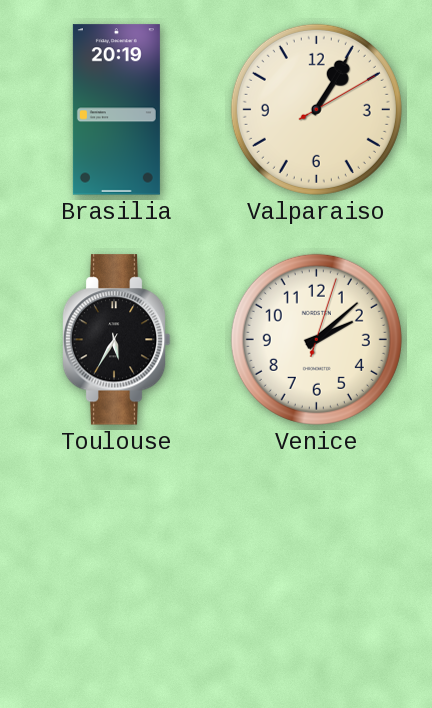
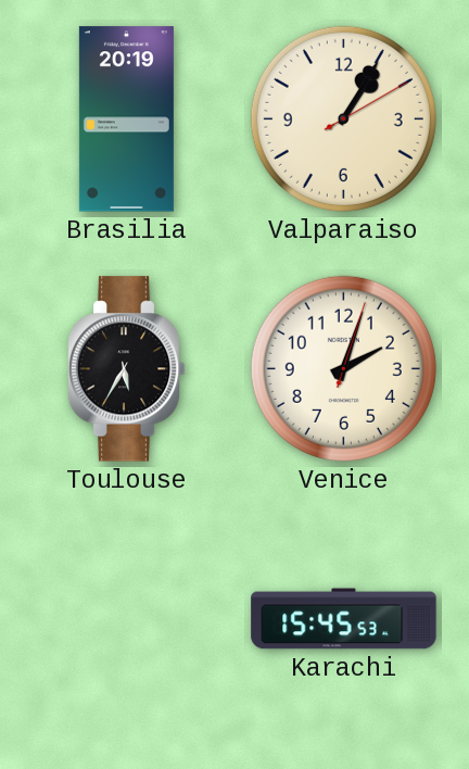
Venice: 2:08 -> 2:03 (343, 368)
Karachi: none -> 15:45 (344, 619)
